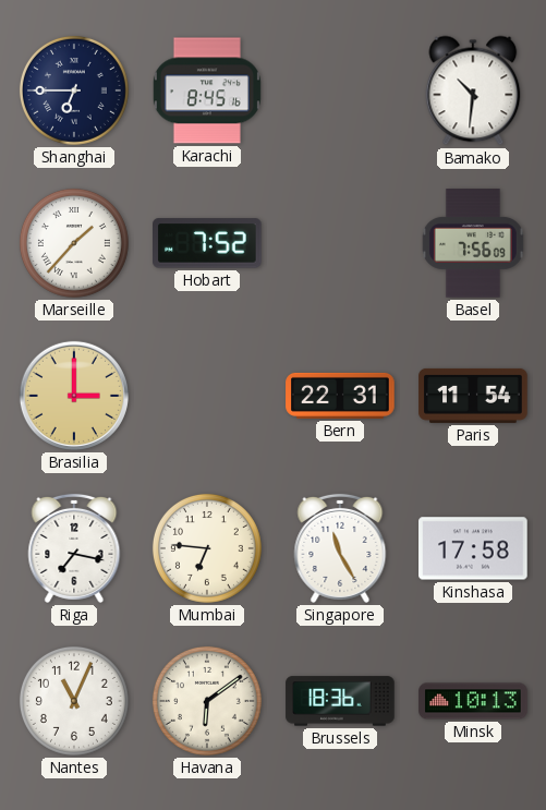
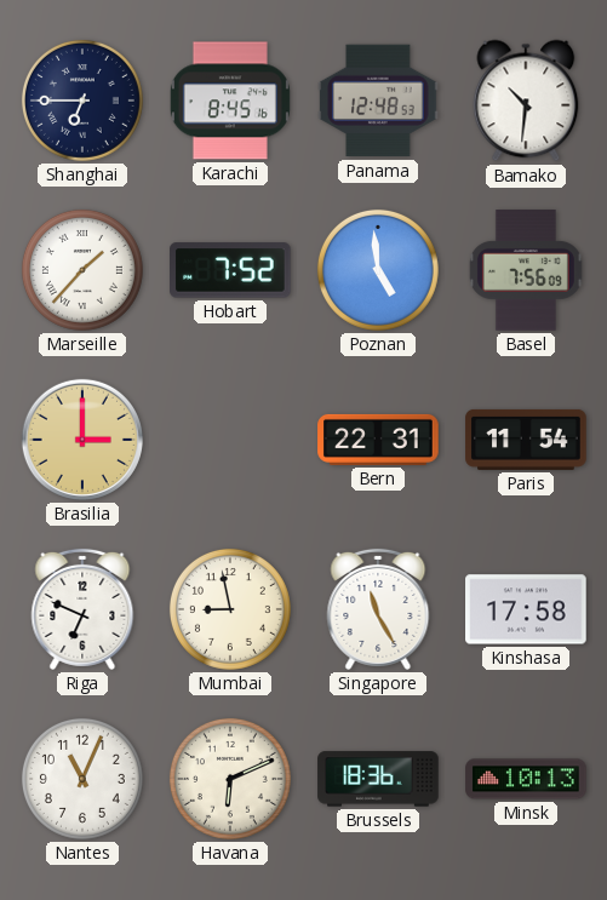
Panama: none -> 12:48 (378, 101)
Poznan: none -> 4:59 (378, 270)
Riga: 7:17 -> 6:49 (82, 609)
Mumbai: 6:46 -> 8:58 (230, 609)
Havana: 6:09 -> 6:11 (230, 779)
